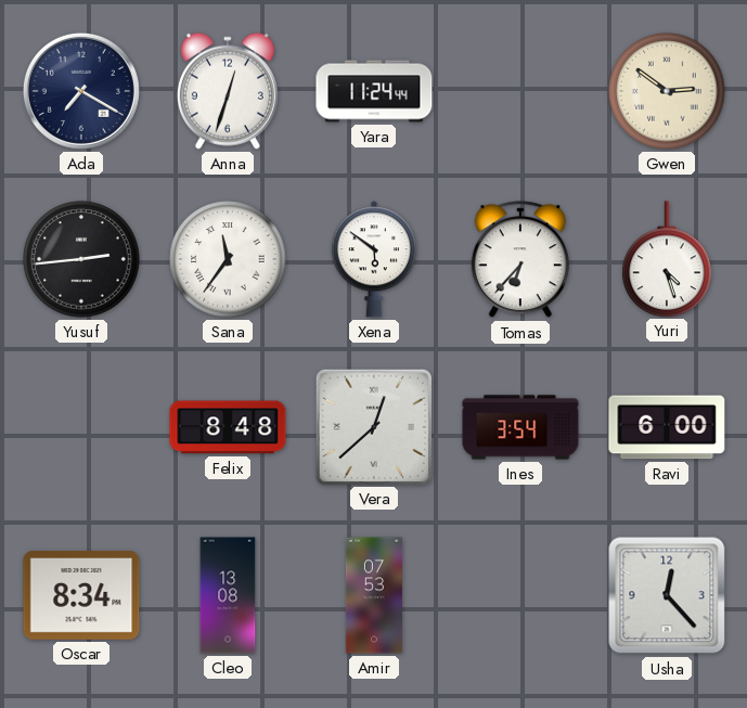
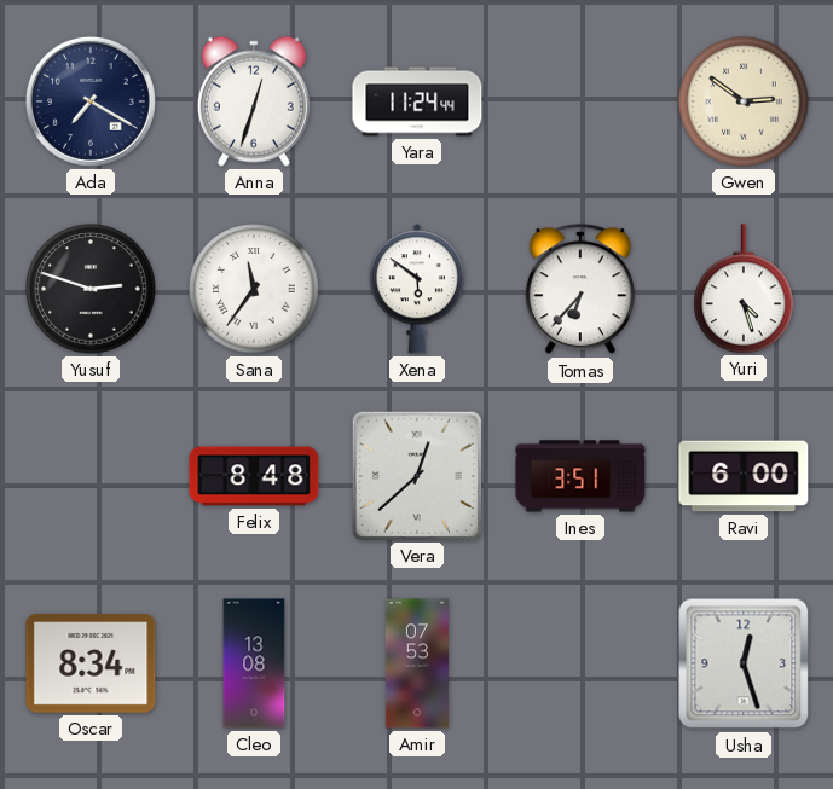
Yusuf: 2:44 -> 2:48 (91, 289)
Ines: 3:54 -> 3:51 (580, 476)
Usha: 12:23 -> 12:27 (744, 663)
